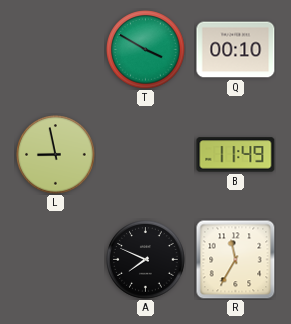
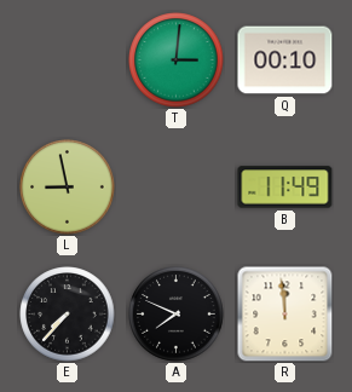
T: 3:50 -> 3:01 (177, 60)
E: none -> 7:37 (68, 315)
R: 11:35 -> 11:59 (285, 315)
